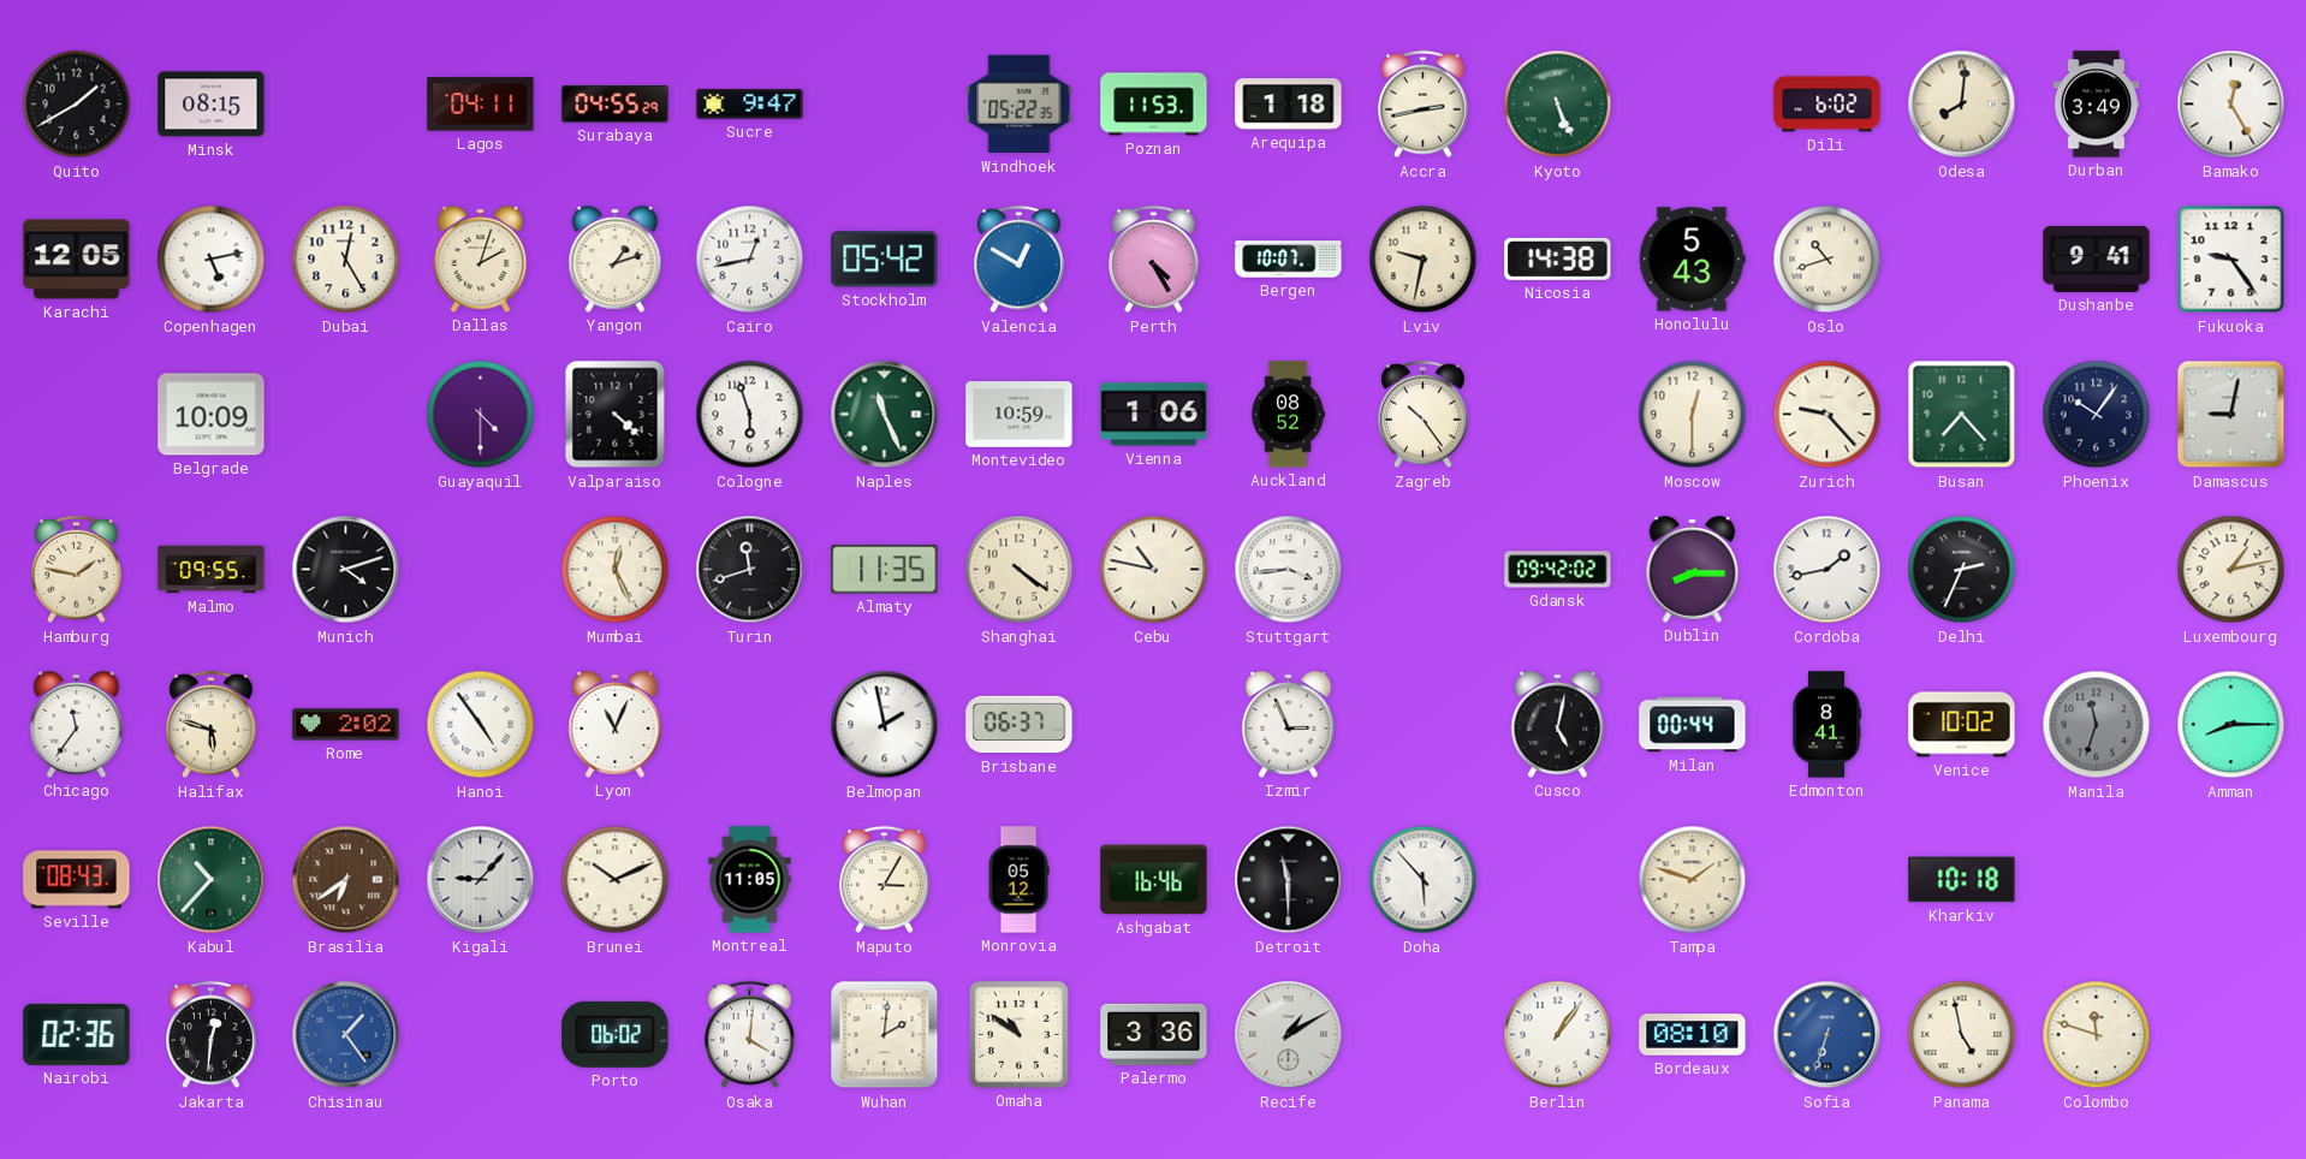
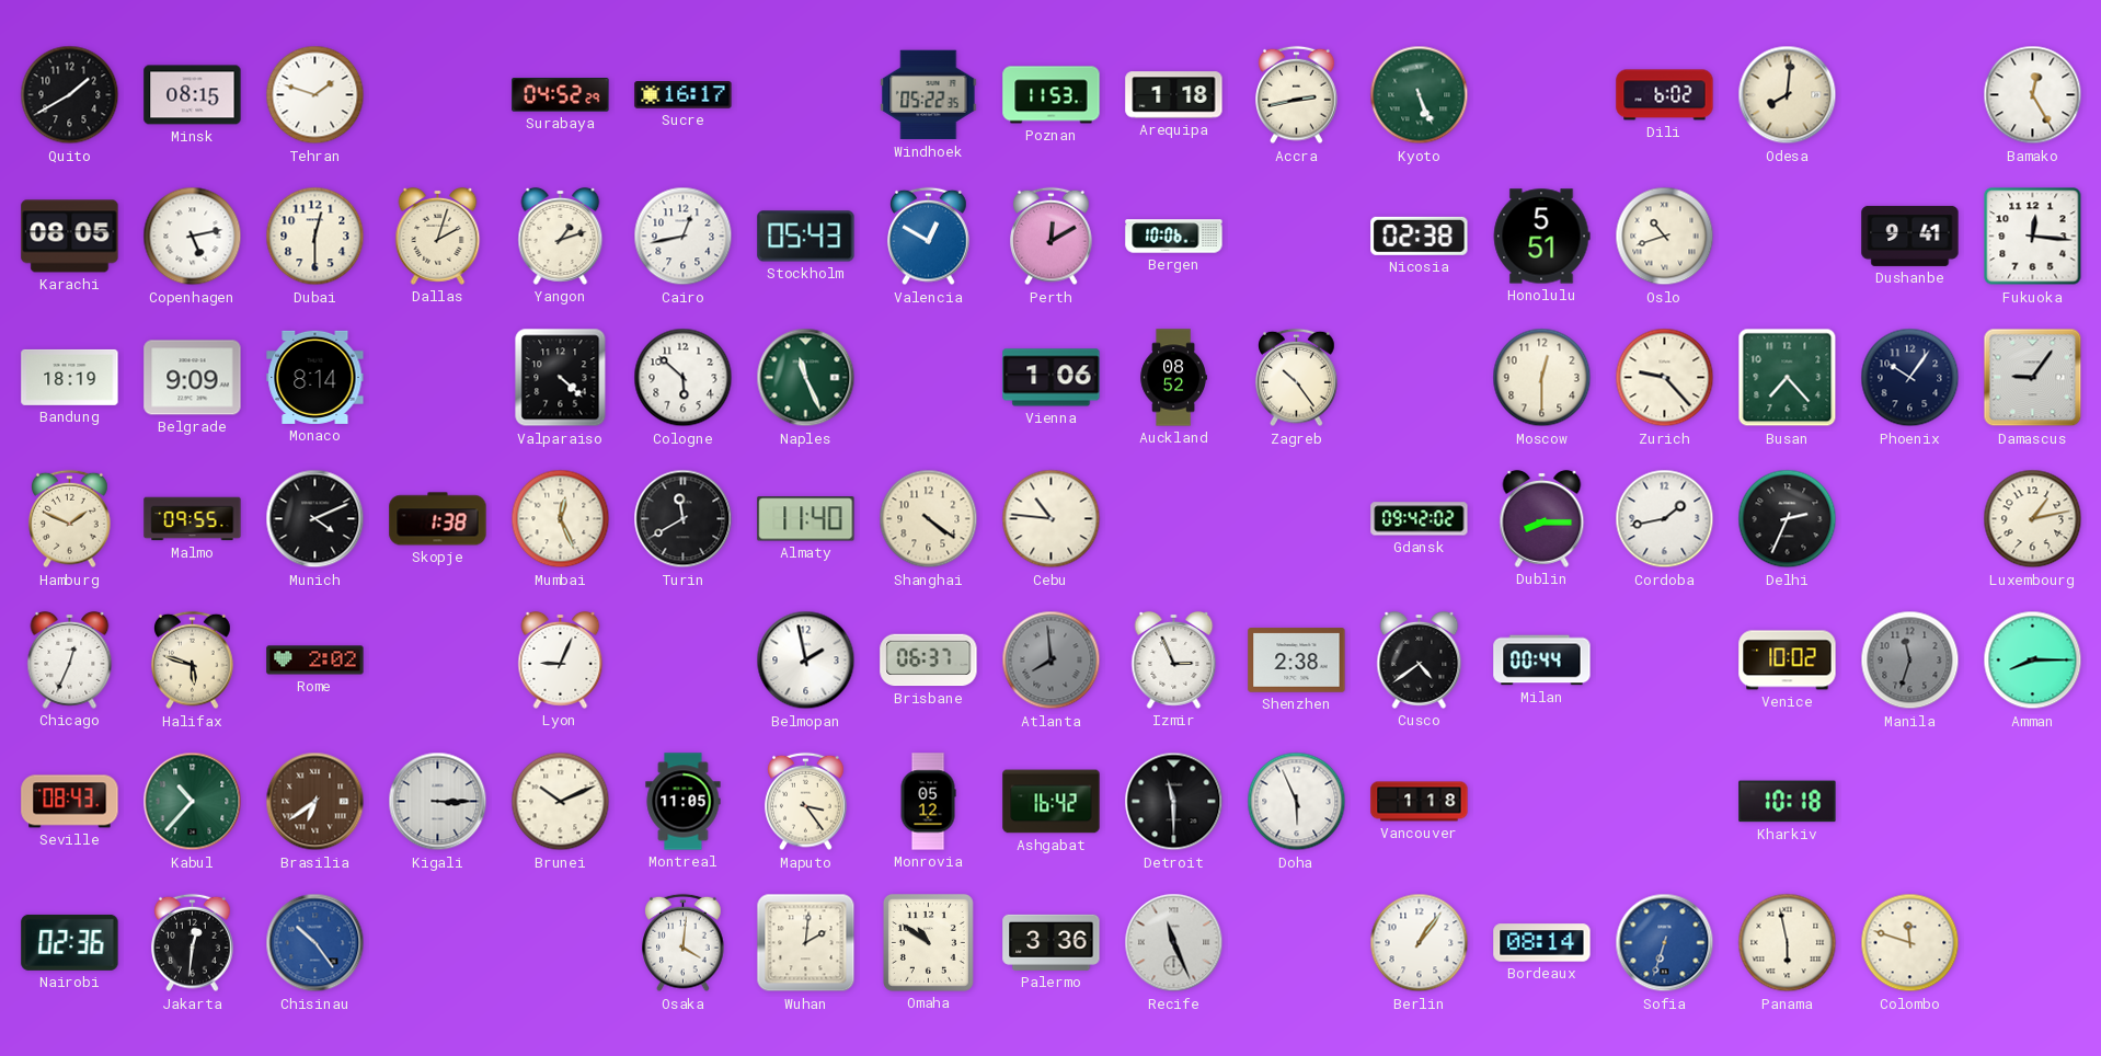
Tehran: none -> 1:48 (315, 95)
Lagos: 04:11 -> none (481, 105)
Surabaya: 04:55 -> 04:52 (561, 95)
Sucre: 9:47 -> 16:17 (684, 95)
Durban: 3:49 -> none (2097, 105)
Karachi: 12:05 -> 08:05 (70, 237)
Dubai: 12:25 -> 12:30 (315, 237)
Stockholm: 05:42 -> 05:43 (806, 237)
Perth: 4:25 -> 12:10 (1052, 237)
Bergen: 10:07 -> 10:06 (1174, 237)
Lviv: 9:32 -> none (1424, 260)
Nicosia: 14:38 -> 02:38 (1420, 236)
Honolulu: 5:43 -> 5:51 (1541, 237)
Fukuoka: 9:24 -> 12:16 (2033, 237)
Bandung: none -> 18:19 (70, 377)
Belgrade: 10:09 -> 9:09 (193, 378)
Monaco: none -> 8:14 (315, 377)
Guayaquil: 4:30 -> none (481, 415)
Cologne: 5:57 -> 5:52 (684, 378)
Montevideo: 10:59 -> none (1020, 415)
Damascus: 9:02 -> 9:06 (2033, 378)
Hamburg: 1:47 -> 1:49 (70, 519)
Munich: 4:12 -> 4:11 (315, 519)
Skopje: none -> 1:38 (438, 519)
Turin: 11:42 -> 11:40 (684, 519)
Almaty: 11:35 -> 11:40 (806, 519)
Cebu: 10:47 -> 10:46 (1052, 519)
Stuttgart: 3:44 -> none (1289, 570)
Chicago: 11:36 -> 12:34 (70, 659)
Hanoi: 4:54 -> none (481, 725)
Lyon: 11:04 -> 9:04 (561, 659)
Atlanta: none -> 7:59 (1052, 661)
Shenzhen: none -> 2:38 (1297, 661)
Cusco: 5:02 -> 4:39 (1420, 659)
Edmonton: 8:41 -> none (1826, 725)
Kigali: 9:07 -> 3:15 (438, 802)
Maputo: 3:05 -> 3:24 (806, 802)
Ashgabat: 16:46 -> 16:42 (1052, 802)
Doha: 5:53 -> 5:56 (1297, 802)
Vancouver: none -> 1:18 (1420, 802)
Tampa: 1:48 -> none (1693, 880)
Chisinau: 1:24 -> 10:24 (315, 943)
Porto: 06:02 -> none (616, 1034)
Recife: 1:10 -> 11:26 (1174, 943)
Bordeaux: 08:10 -> 08:14 (1542, 943)
Panama: 4:58 -> 5:58 (1788, 943)
